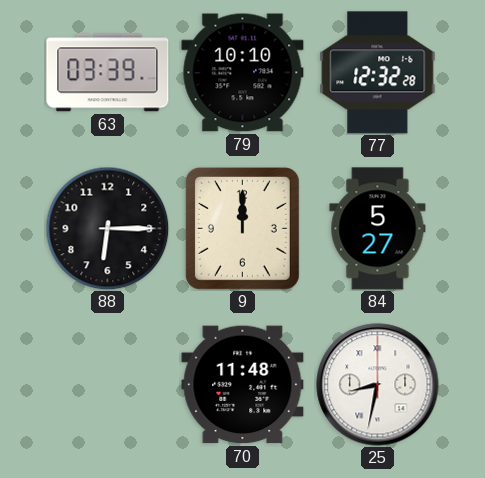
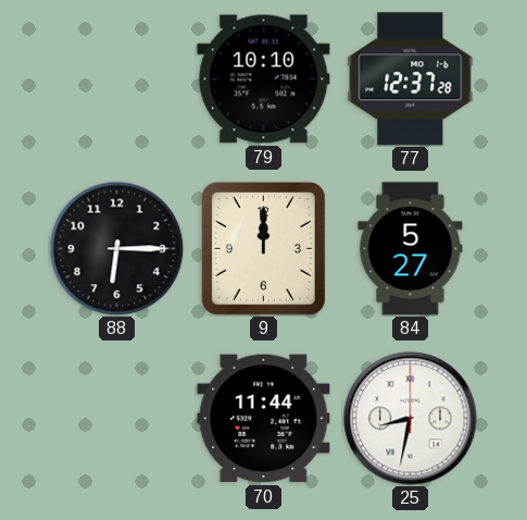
63: 03:39 -> none (108, 73)
77: 12:32 -> 12:37 (411, 79)
70: 11:48 -> 11:44 (264, 419)
